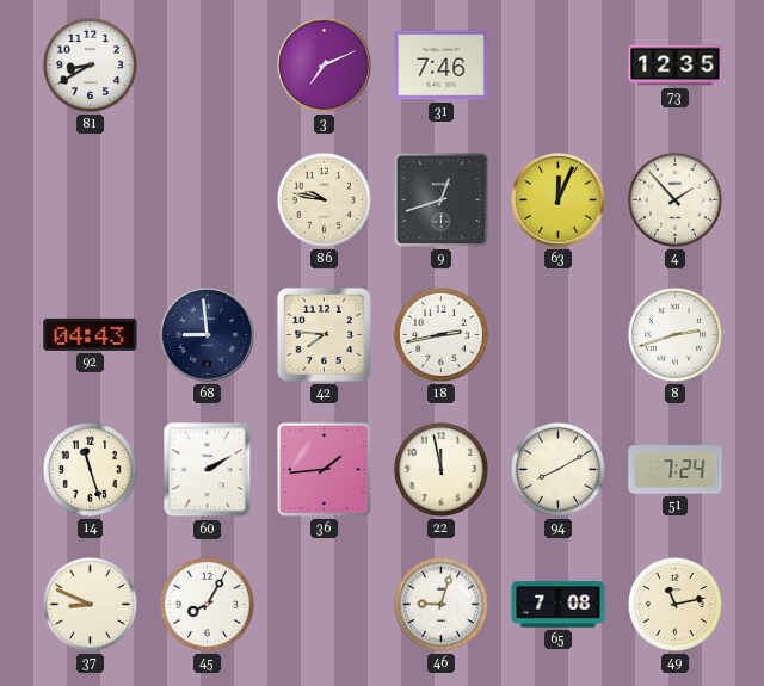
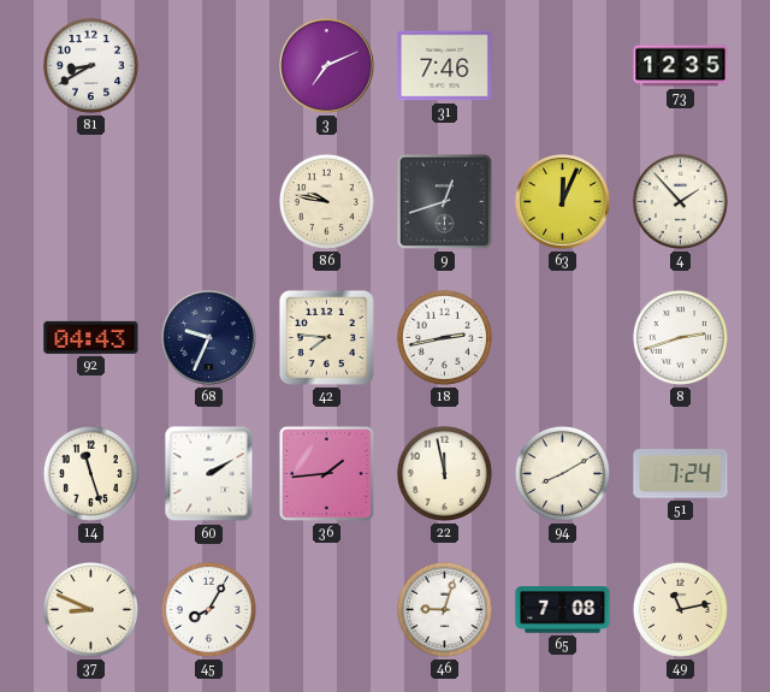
68: 8:59 -> 9:34 (209, 338)
